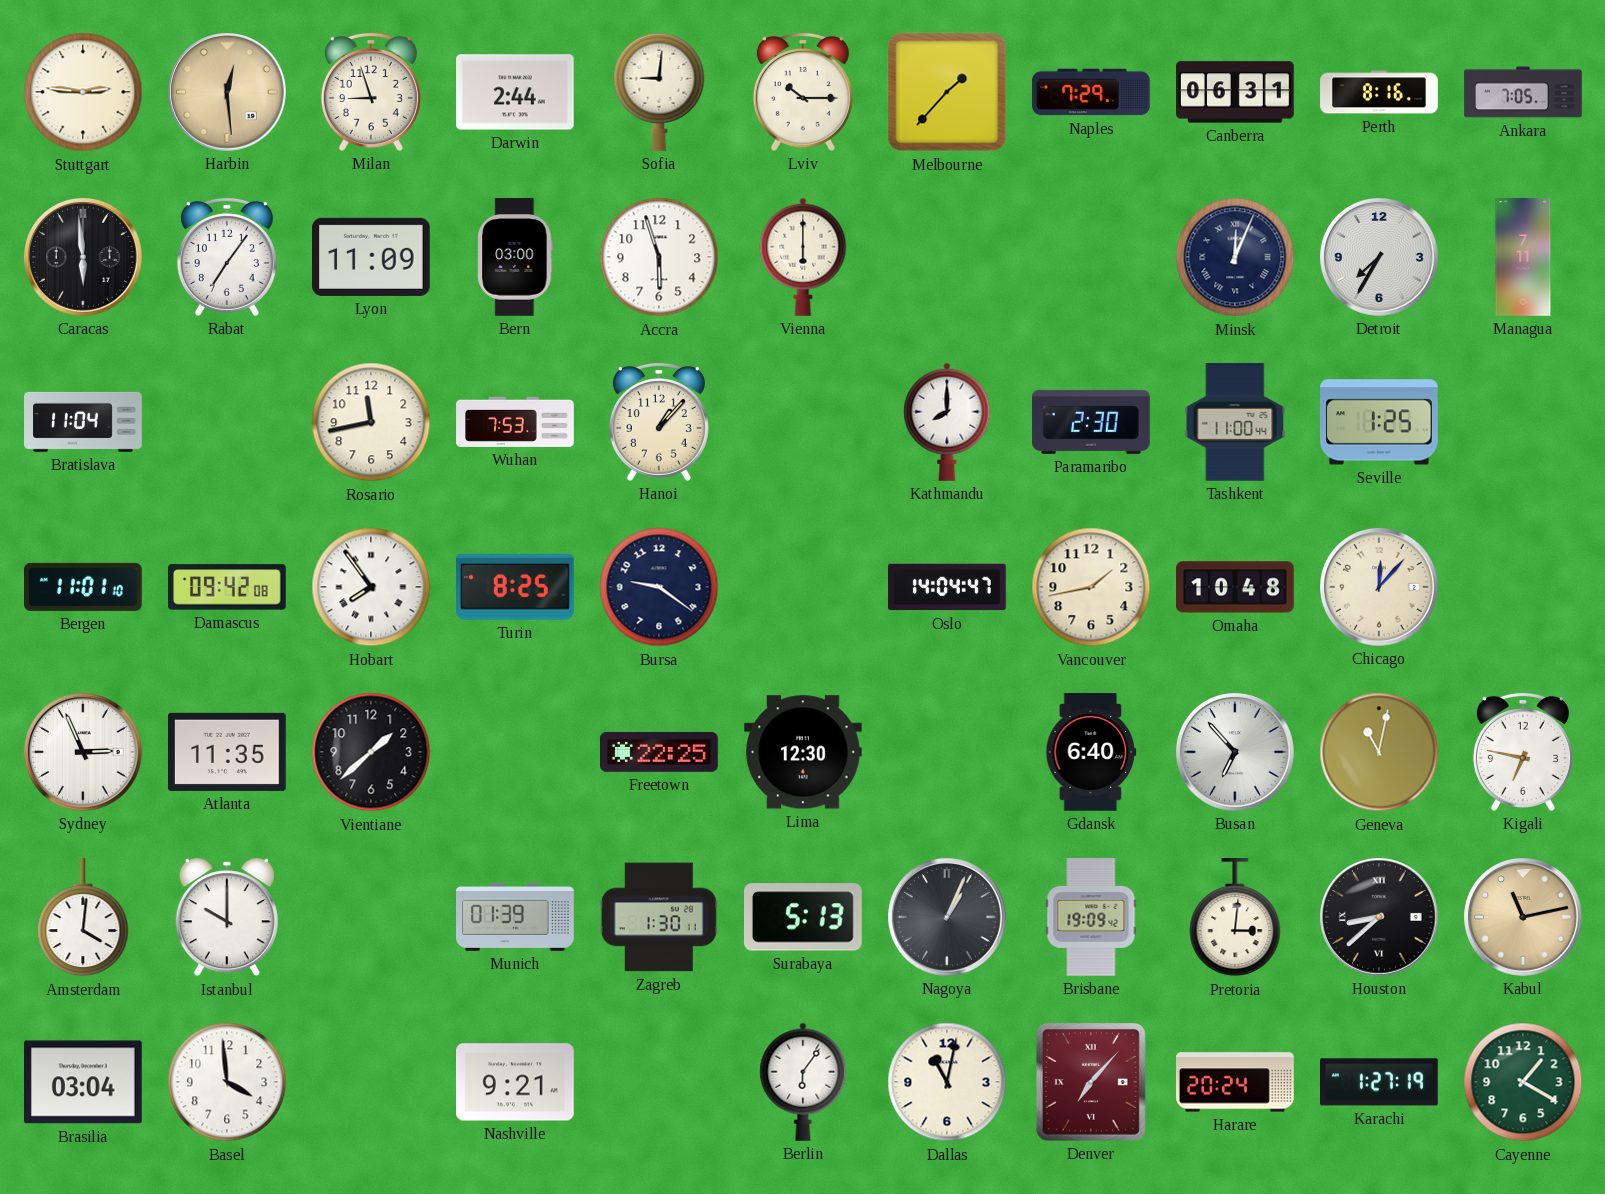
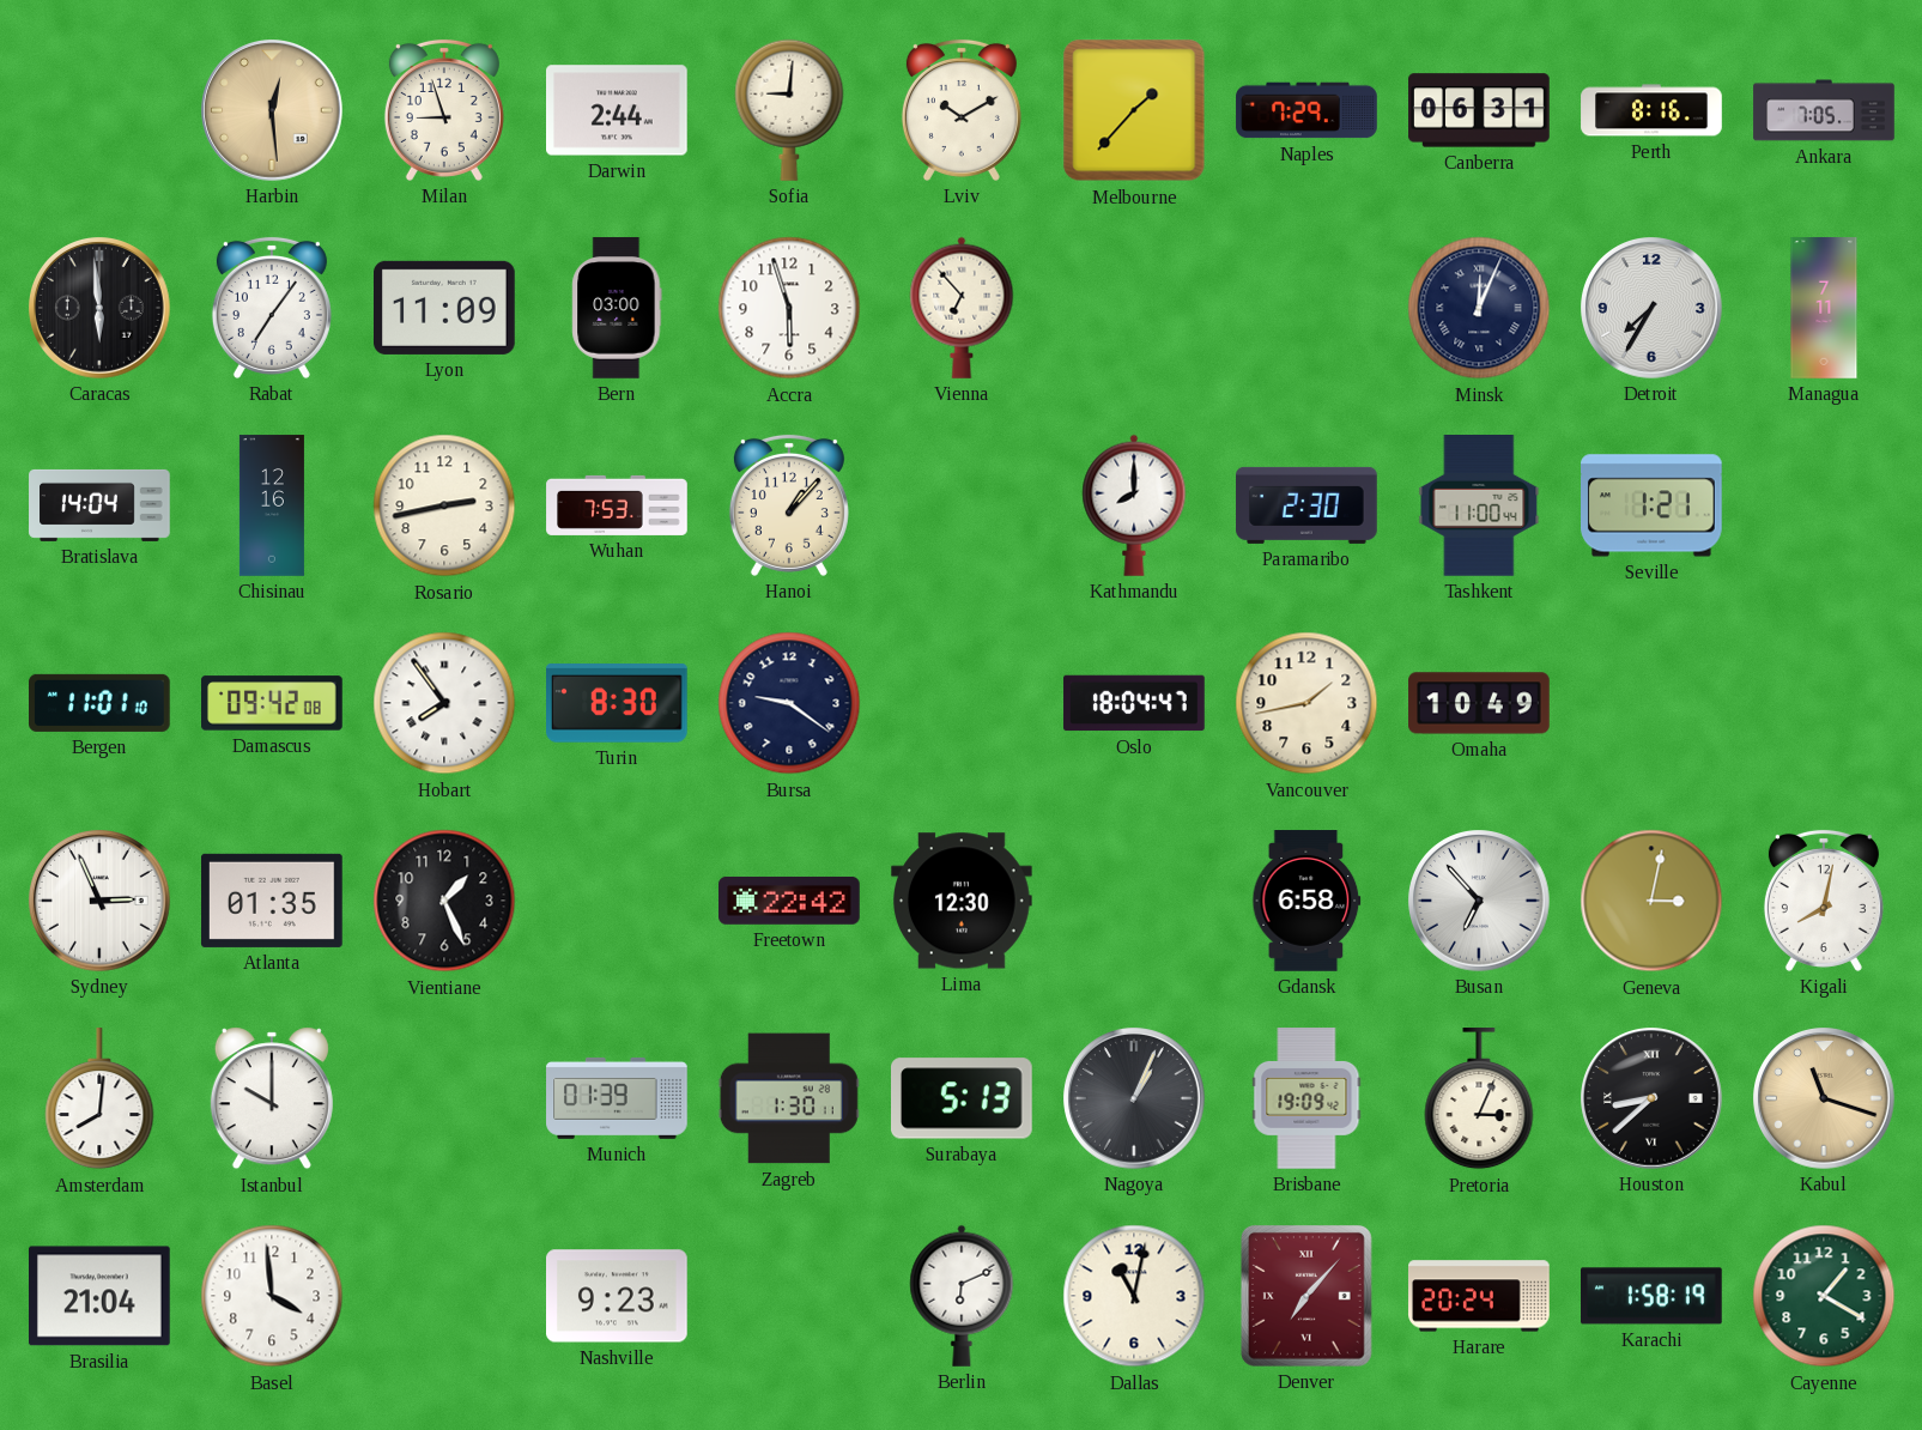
Stuttgart: 2:46 -> none (83, 92)
Lviv: 10:15 -> 10:10 (962, 110)
Vienna: 6:00 -> 6:53 (962, 308)
Bratislava: 11:04 -> 14:04 (99, 505)
Chisinau: none -> 12:16 (272, 505)
Rosario: 11:43 -> 2:43 (444, 505)
Seville: 1:25 -> 1:21 (1653, 505)
Turin: 8:25 -> 8:30 (618, 704)
Oslo: 14:04 -> 18:04 (1134, 703)
Omaha: 10:48 -> 10:49 (1479, 703)
Chicago: 12:07 -> none (1380, 588)
Atlanta: 11:35 -> 01:35 (273, 901)
Vientiane: 1:38 -> 1:26 (444, 901)
Freetown: 22:25 -> 22:42 (790, 901)
Gdansk: 6:40 -> 6:58 (1306, 901)
Geneva: 11:02 -> 3:02 (1651, 901)
Kigali: 6:47 -> 8:02 (1824, 901)
Amsterdam: 4:01 -> 8:01 (99, 1099)
Pretoria: 3:01 -> 3:04 (1479, 1099)
Kabul: 11:13 -> 11:18 (1825, 1099)
Brasilia: 03:04 -> 21:04 (101, 1296)
Nashville: 9:21 -> 9:23 (618, 1296)
Berlin: 6:06 -> 6:11 (962, 1296)
Karachi: 1:27 -> 1:58 (1653, 1296)
